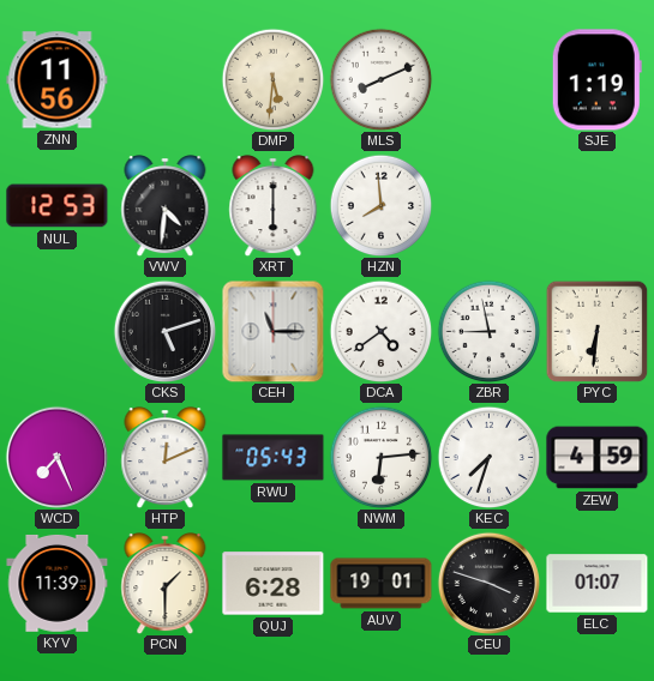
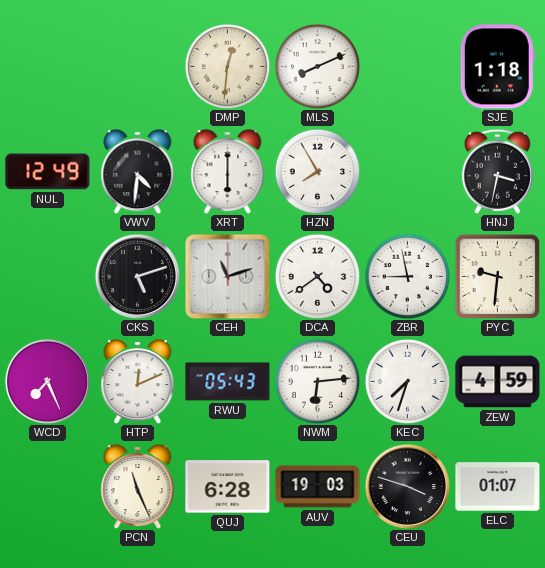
ZNN: 11:56 -> none (58, 80)
DMP: 5:31 -> 12:31 (227, 66)
SJE: 1:19 -> 1:18 (497, 67)
NUL: 12:53 -> 12:49 (48, 172)
HZN: 7:59 -> 7:55 (317, 171)
HNJ: none -> 3:32 (497, 171)
CEH: 11:15 -> 11:12 (227, 276)
PYC: 6:31 -> 9:31 (497, 276)
KYV: 11:39 -> none (58, 583)
PCN: 1:30 -> 11:26 (138, 487)
AUV: 19:01 -> 19:03 (318, 487)
